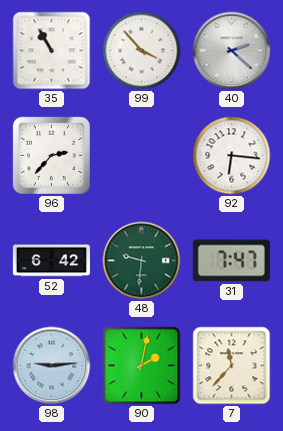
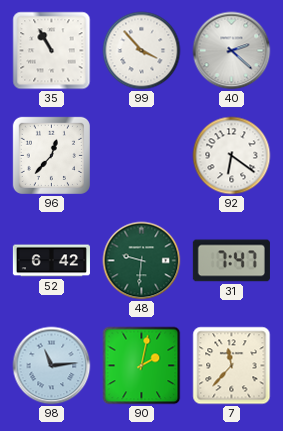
96: 2:37 -> 12:37 (51, 155)
92: 6:16 -> 6:21 (232, 156)
98: 9:14 -> 11:14 (52, 366)
